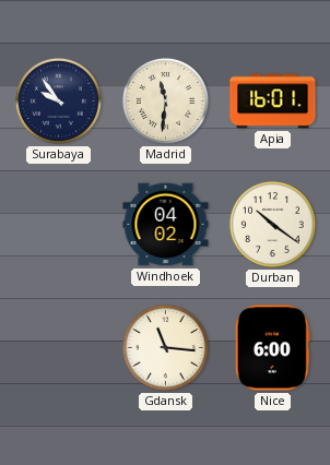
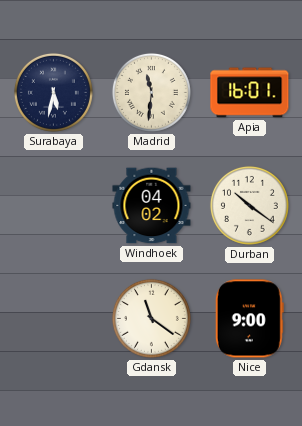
Surabaya: 9:54 -> 5:32 (53, 92)
Gdansk: 11:16 -> 11:21 (151, 318)
Nice: 6:00 -> 9:00 (249, 319)
